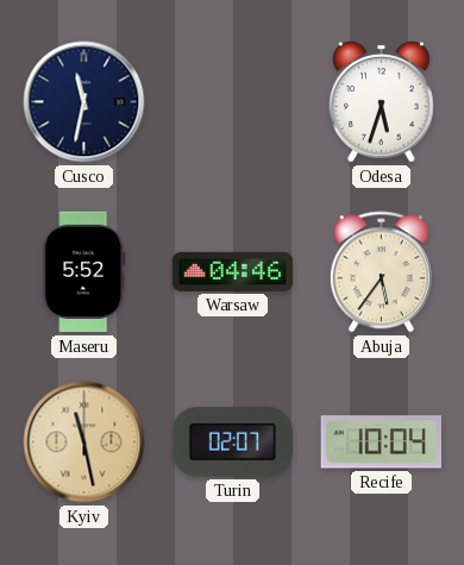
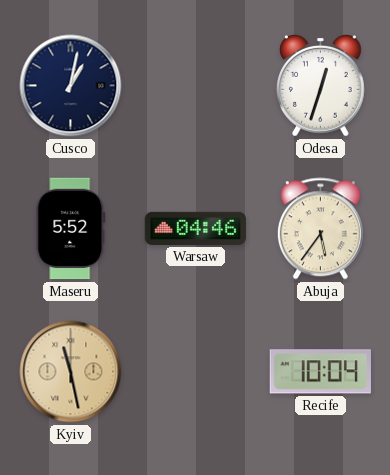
Cusco: 11:32 -> 1:02 (71, 86)
Odesa: 5:33 -> 12:33 (321, 86)
Turin: 02:07 -> none (232, 442)
